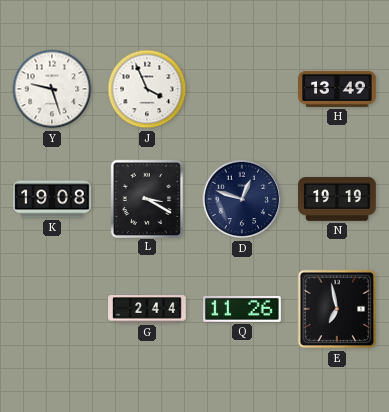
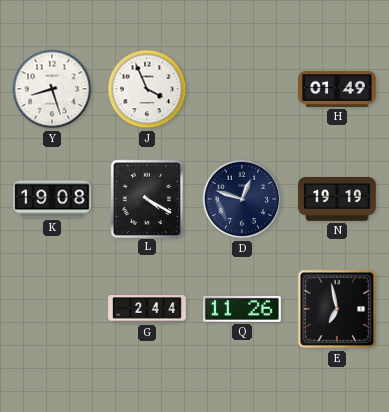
Y: 9:27 -> 8:27 (52, 89)
H: 13:49 -> 01:49 (337, 89)
L: 3:20 -> 4:20 (147, 198)
